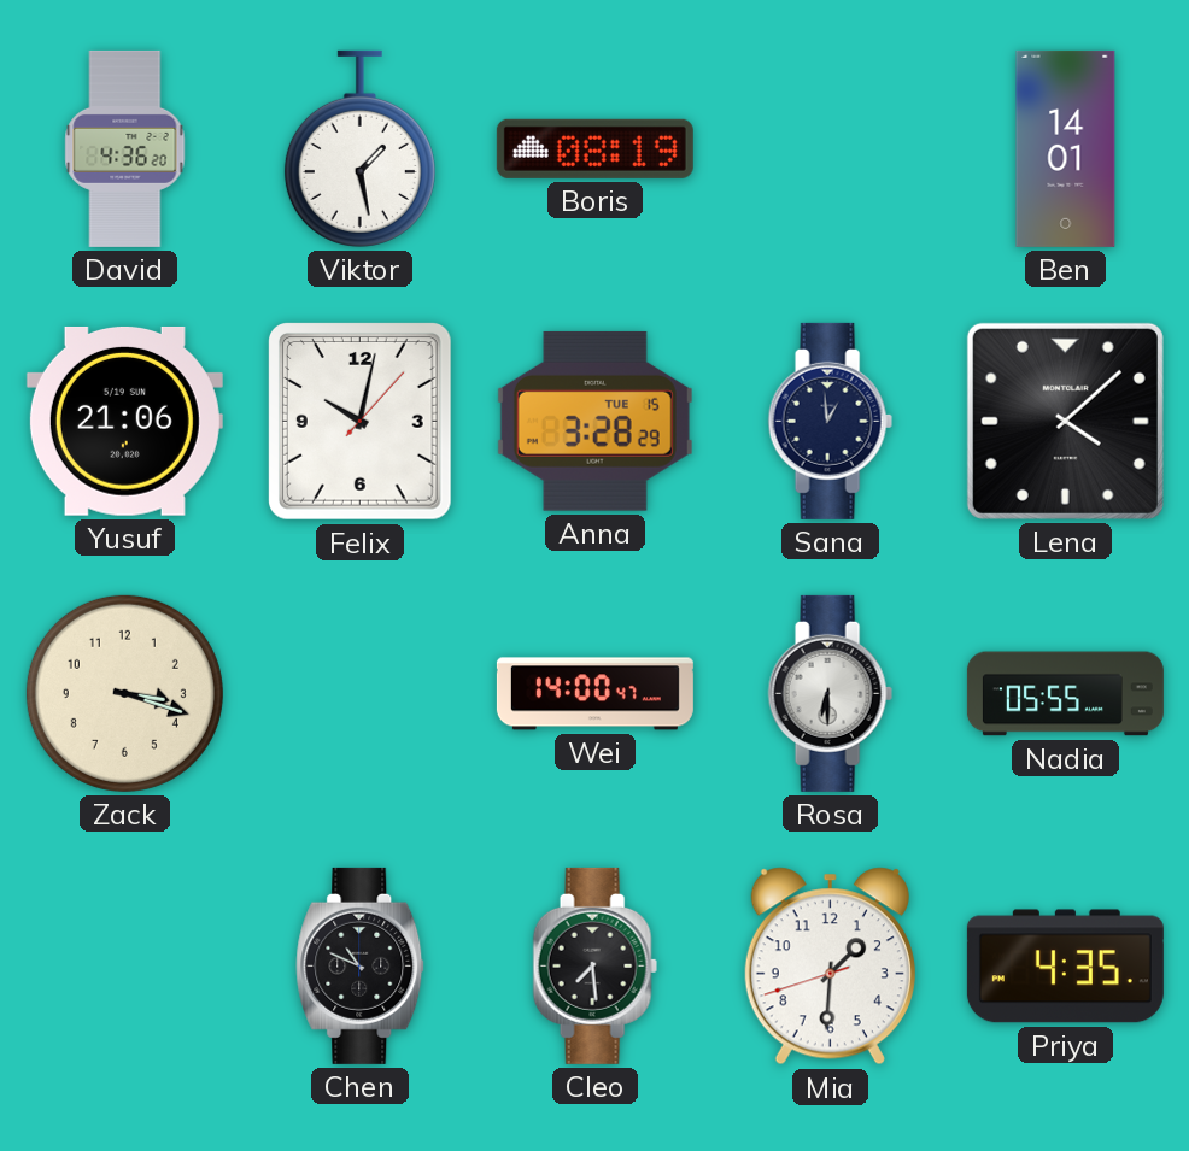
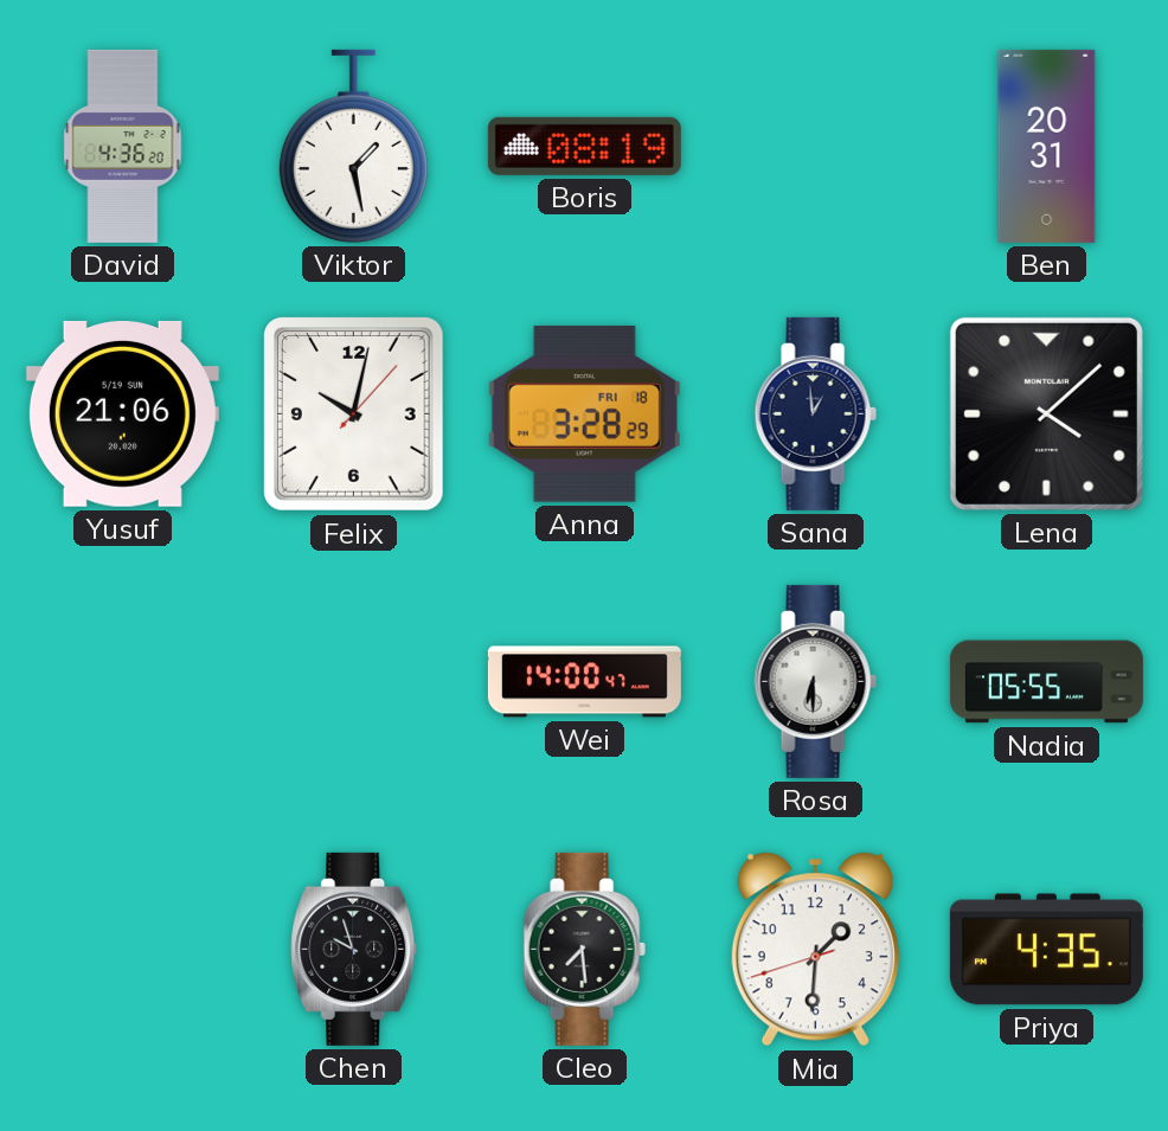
Ben: 14:01 -> 20:31 (1047, 146)
Anna date: TUE 15 -> FRI 18 (584, 413)
Zack: 3:18 -> none (124, 693)
Chen: 10:49 -> 9:57 (354, 949)
